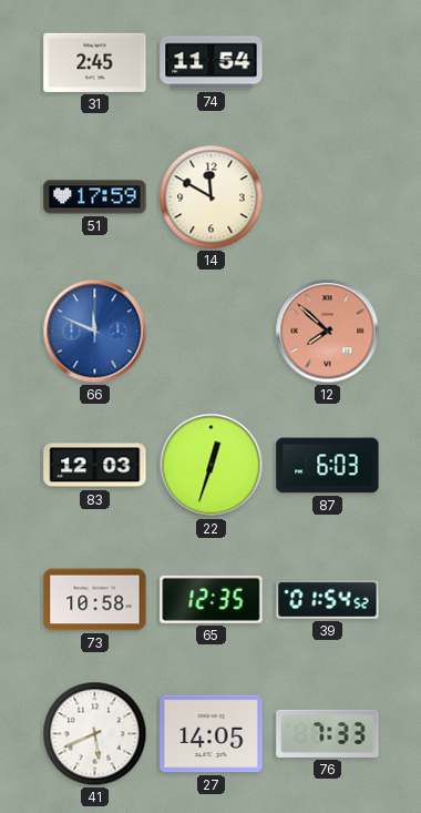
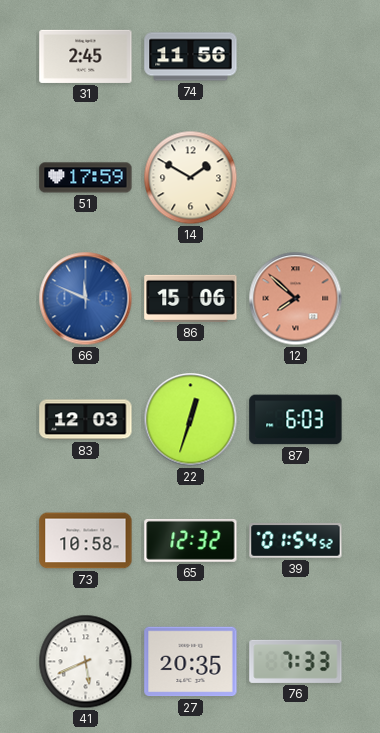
74: 11:54 -> 11:56 (191, 57)
14: 11:50 -> 1:50 (191, 178)
86: none -> 15:06 (191, 298)
65: 12:35 -> 12:32 (191, 540)
27: 14:05 -> 20:35 (191, 662)
